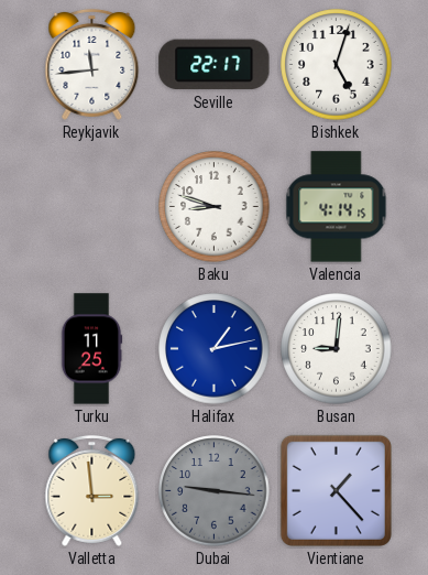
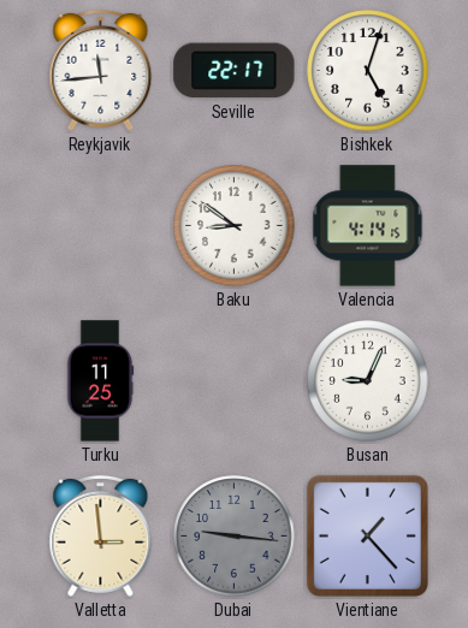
Baku: 8:48 -> 8:51 (235, 226)
Halifax: 1:13 -> none (215, 349)
Busan: 9:01 -> 9:04 (368, 381)
